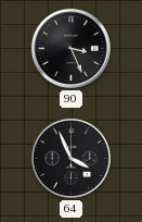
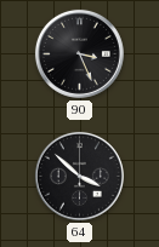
64: 3:56 -> 3:52 (79, 176)
